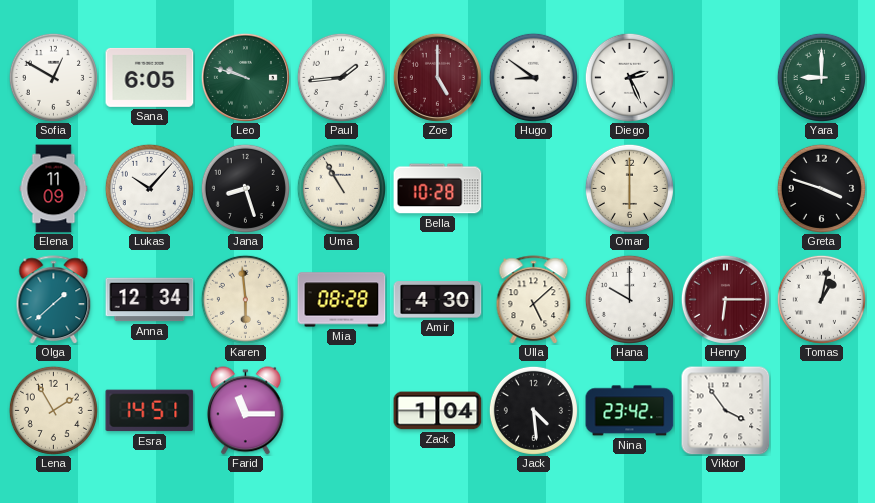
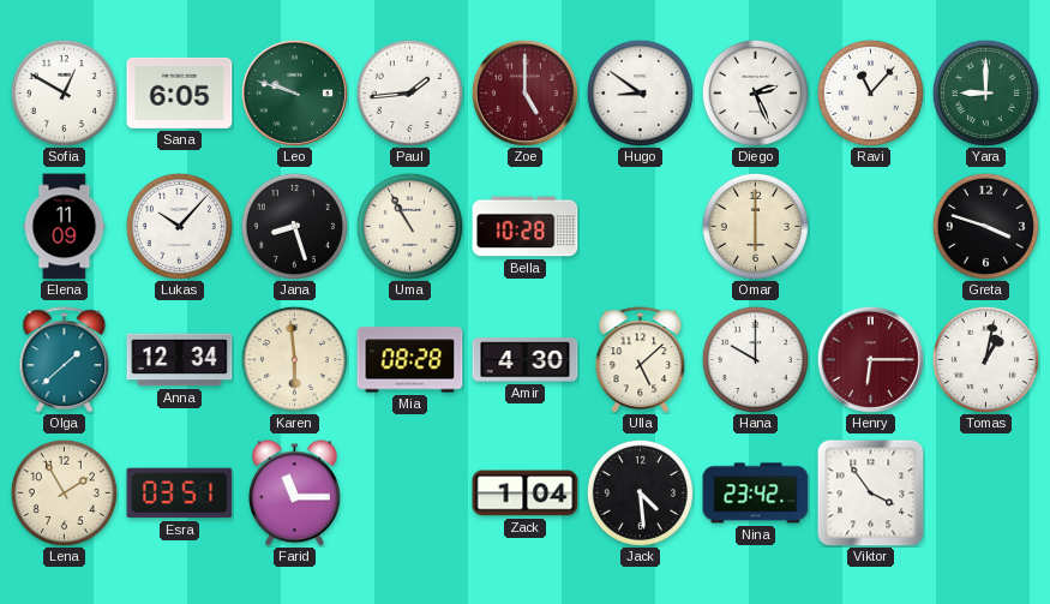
Ravi: none -> 11:07 (870, 92)
Esra: 14:51 -> 03:51 (180, 494)
